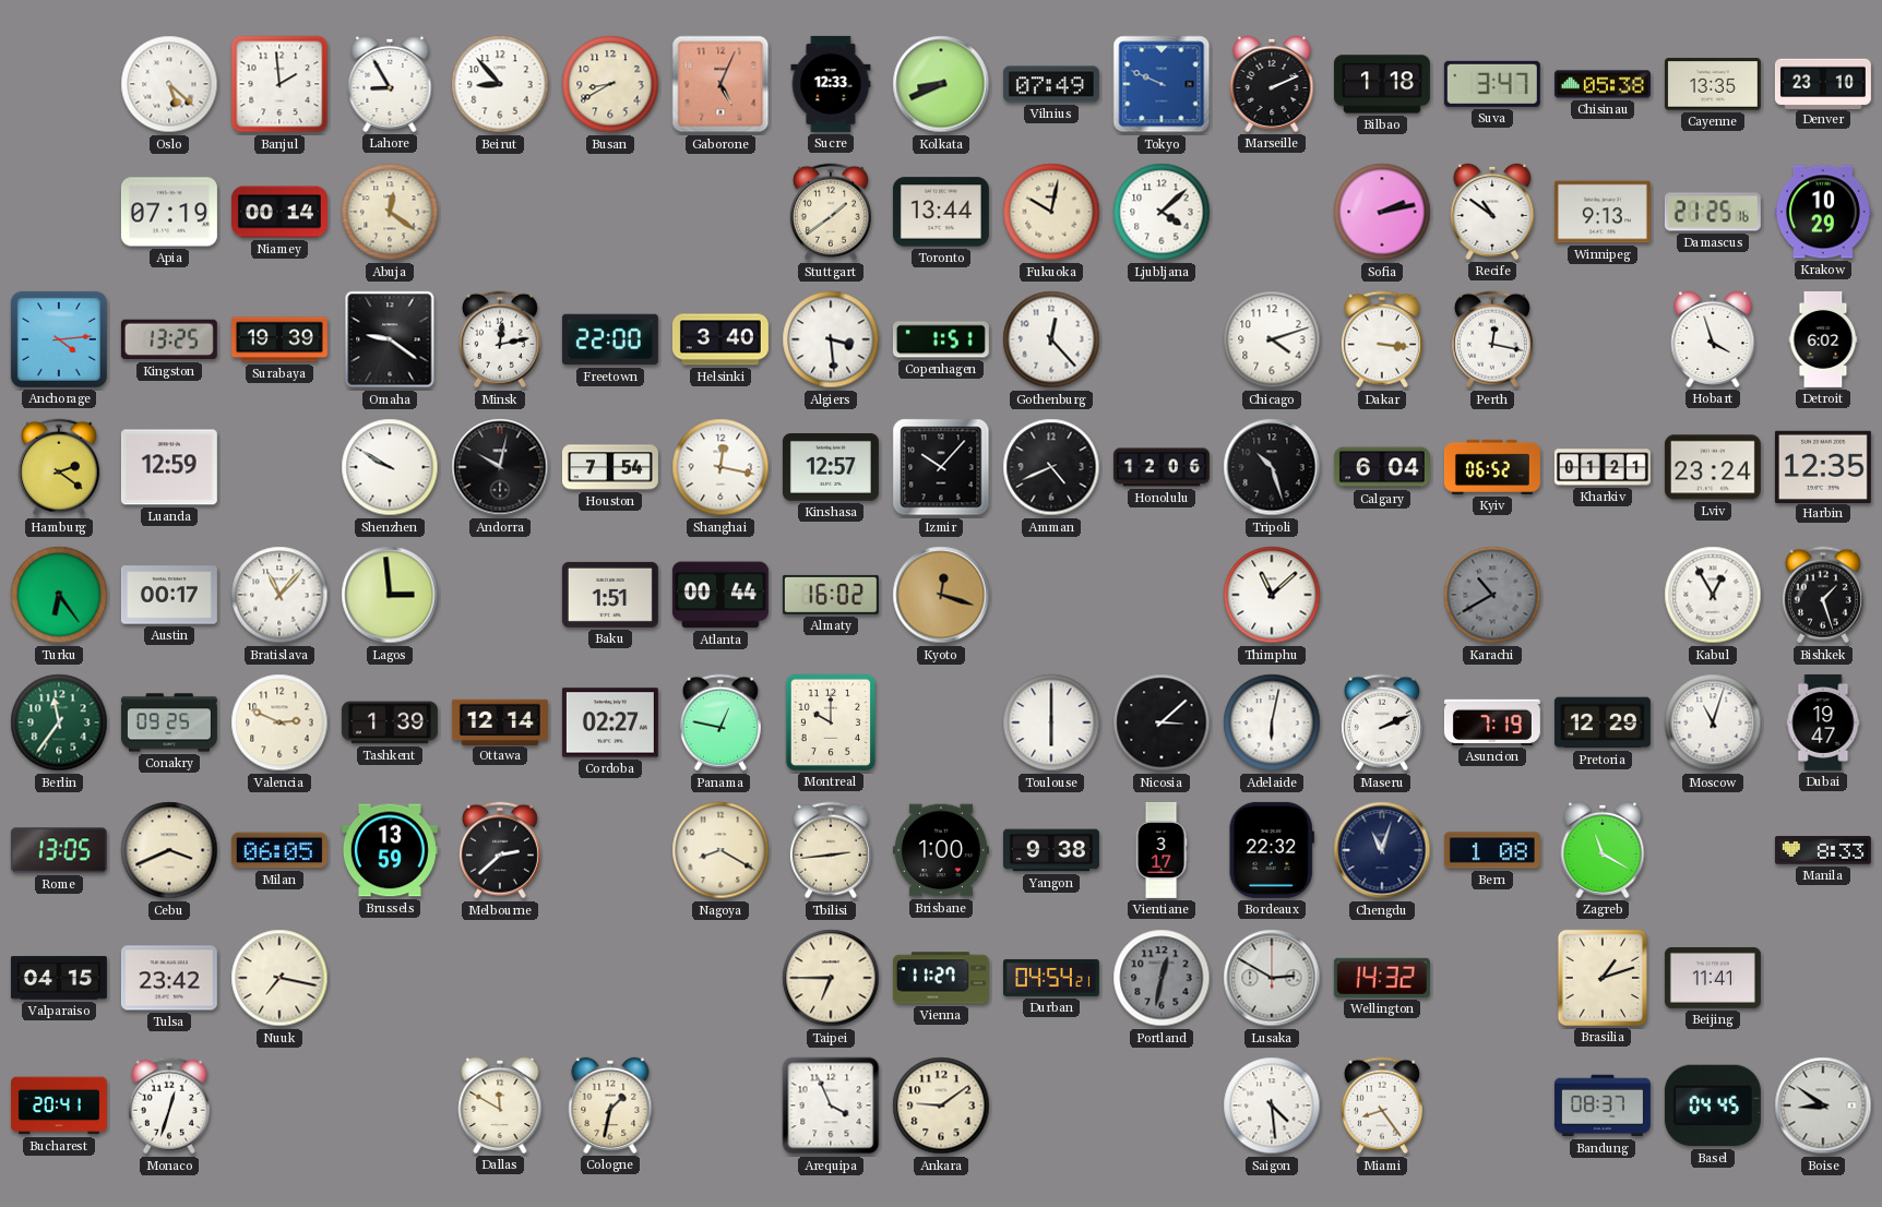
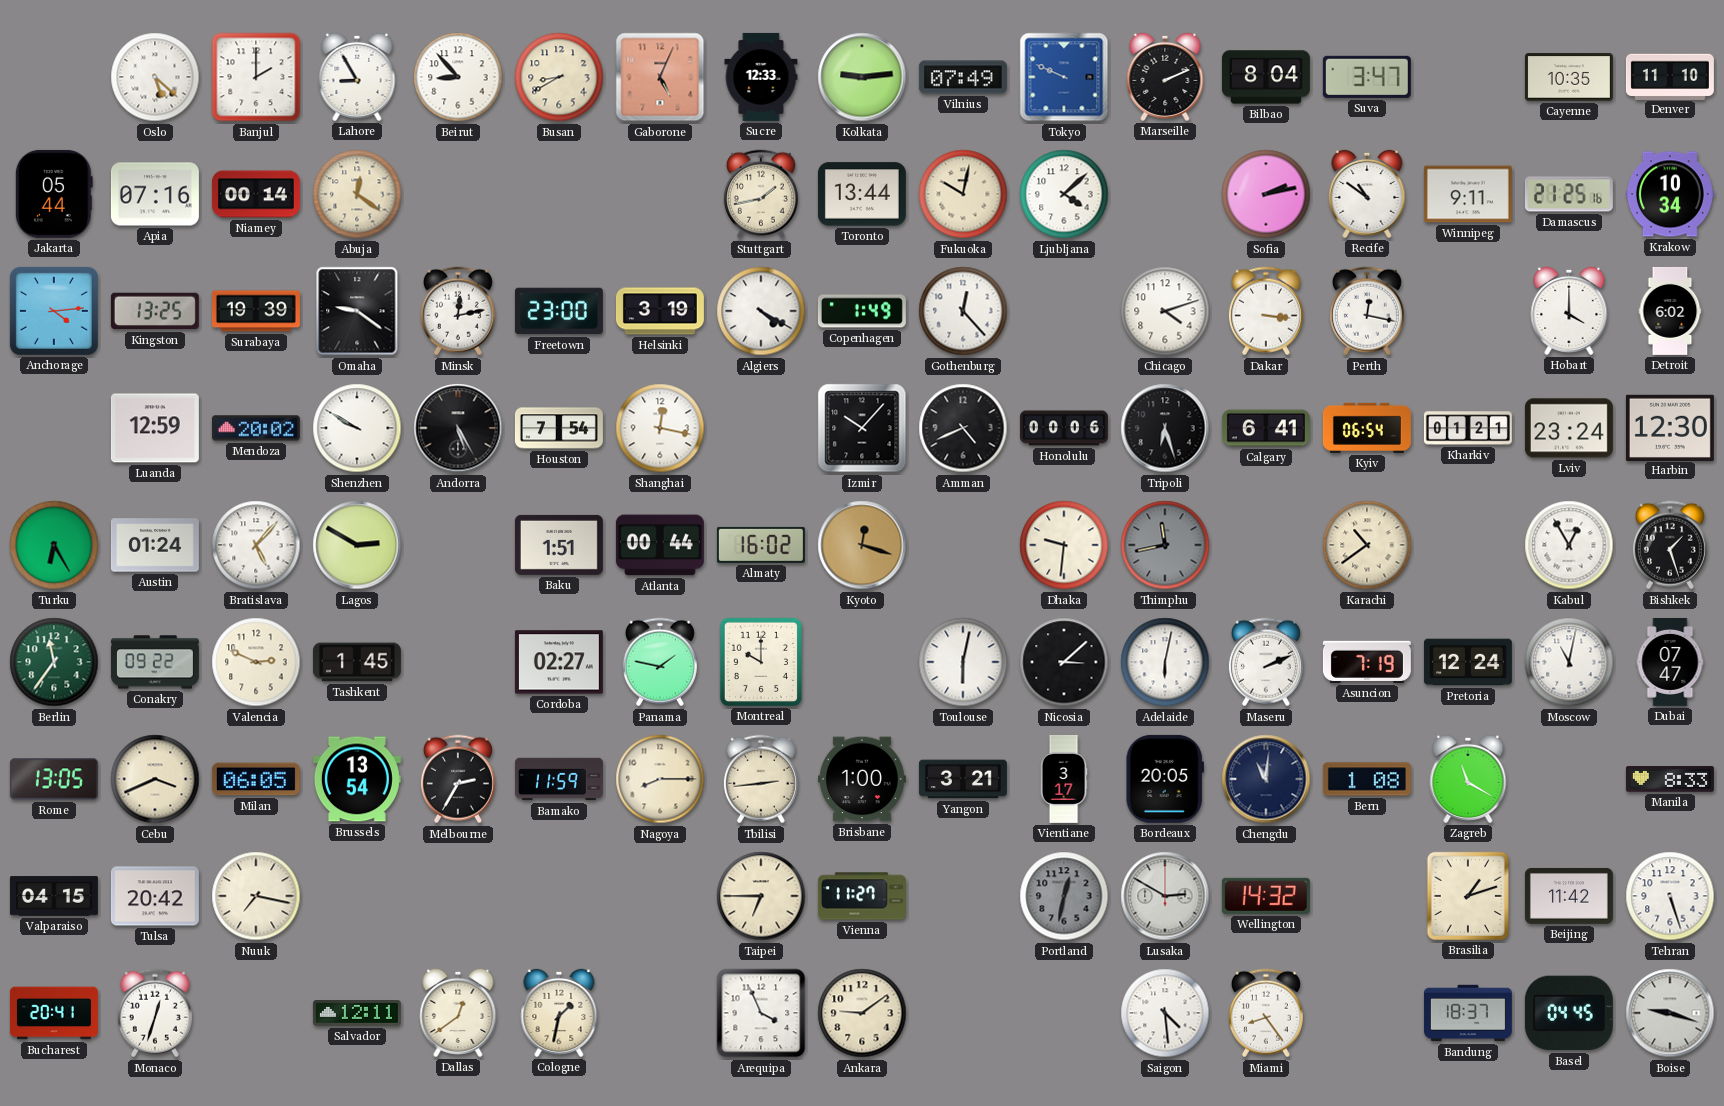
Banjul: 1:59 -> 2:00 (256, 77)
Kolkata: 8:41 -> 9:14 (862, 77)
Bilbao: 1:18 -> 8:04 (1266, 77)
Chisinau: 05:38 -> none (1603, 84)
Cayenne: 13:35 -> 10:35 (1569, 77)
Denver: 23:10 -> 11:10 (1670, 76)
Jakarta: none -> 05:44 (54, 194)
Apia: 07:19 -> 07:16 (155, 194)
Stuttgart: 1:39 -> 1:43 (761, 194)
Winnipeg: 9:13 -> 9:11 (1468, 194)
Krakow: 10:29 -> 10:34 (1670, 194)
Freetown: 22:00 -> 23:00 (559, 311)
Helsinki: 3:40 -> 3:19 (660, 311)
Algiers: 3:29 -> 4:20 (761, 311)
Copenhagen: 1:51 -> 1:49 (862, 311)
Hobart: 3:57 -> 4:00 (1569, 311)
Hamburg: 2:21 -> none (59, 467)
Mendoza: none -> 20:02 (256, 428)
Andorra: 10:02 -> 5:25 (458, 428)
Kinshasa: 12:57 -> none (831, 468)
Honolulu: 12:06 -> 00:06 (1064, 428)
Tripoli: 10:27 -> 6:27 (1165, 428)
Calgary: 6:04 -> 6:41 (1266, 428)
Kyiv: 06:52 -> 06:54 (1367, 428)
Harbin: 12:35 -> 12:30 (1670, 427)
Turku: 6:24 -> 6:25 (54, 545)
Austin: 00:17 -> 01:24 (155, 545)
Bratislava: 11:07 -> 5:07 (256, 545)
Lagos: 2:59 -> 2:50 (357, 545)
Dhaka: none -> 9:31 (1064, 545)
Thimphu: 11:08 -> 11:43 (1165, 545)
Thimphu dial: white -> grey (1165, 545)
Karachi: 10:40 -> 10:39 (1367, 545)
Karachi dial: grey -> cream (1367, 545)
Conakry: 09:25 -> 09:22 (155, 662)
Tashkent: 1:39 -> 1:45 (357, 662)
Ottawa: 12:14 -> none (500, 721)
Panama: 12:47 -> 1:47 (660, 662)
Toulouse: 6:00 -> 6:02 (963, 662)
Pretoria: 12:29 -> 12:24 (1468, 662)
Moscow: 11:03 -> 11:02 (1569, 662)
Dubai: 19:47 -> 07:47 (1670, 662)
Brussels: 13:59 -> 13:54 (357, 779)
Melbourne: 2:38 -> 2:35 (458, 779)
Bamako: none -> 11:59 (559, 779)
Nagoya: 8:20 -> 8:15 (660, 779)
Yangon: 9:38 -> 3:21 (963, 779)
Bordeaux: 22:32 -> 20:05 (1165, 779)
Chengdu: 11:03 -> 11:01 (1266, 779)
Tulsa: 23:42 -> 20:42 (155, 896)
Durban: 04:54 -> none (1051, 978)
Beijing: 11:41 -> 11:42 (1569, 896)
Tehran: none -> 5:27 (1670, 896)
Salvador: none -> 12:11 (357, 1014)
Dallas: 11:50 -> 12:39 (458, 1013)
Bandung: 08:37 -> 18:37 (1468, 1013)
Boise: 8:51 -> 9:18 (1670, 1013)
